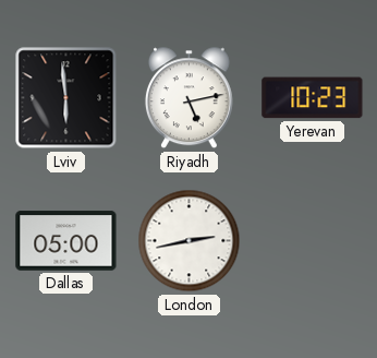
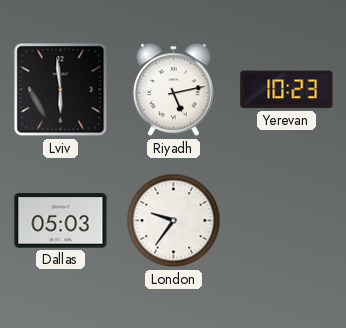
Dallas: 05:00 -> 05:03 (61, 221)
London: 2:43 -> 9:36 (174, 221)
